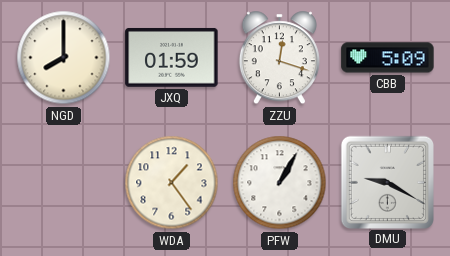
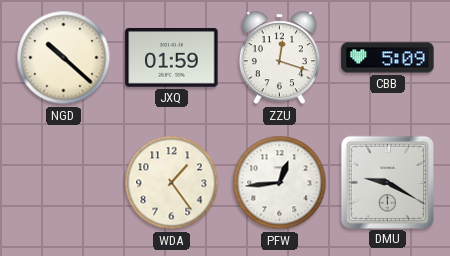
NGD: 8:00 -> 10:22 (64, 58)
PFW: 1:05 -> 12:44 (280, 183)
